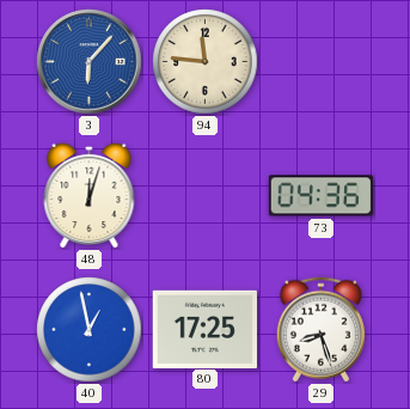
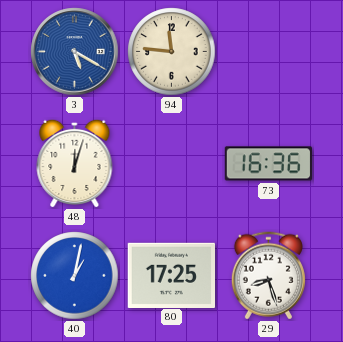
3: 6:07 -> 5:20 (75, 52)
73: 04:36 -> 16:36 (269, 164)
40: 12:58 -> 1:02 (75, 276)
